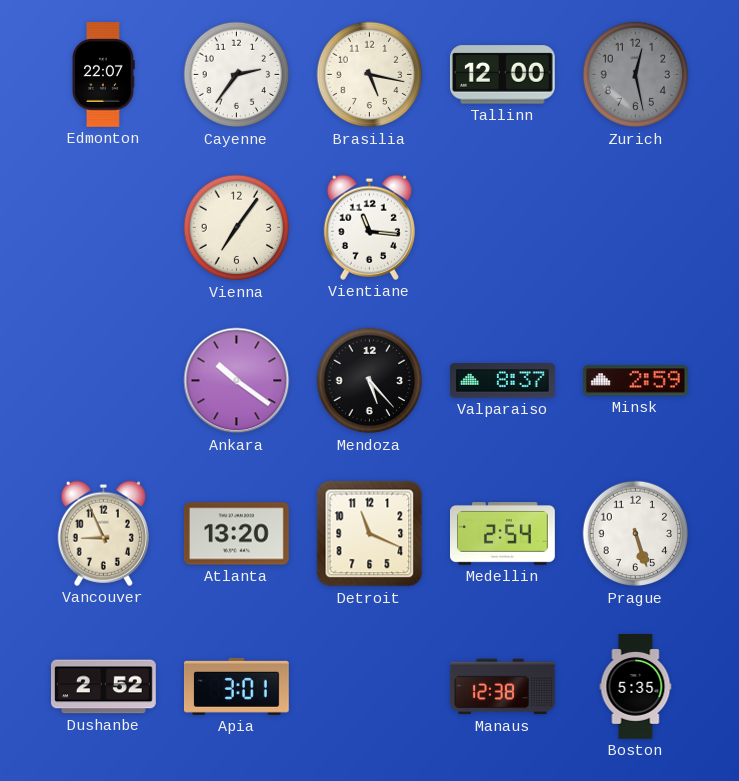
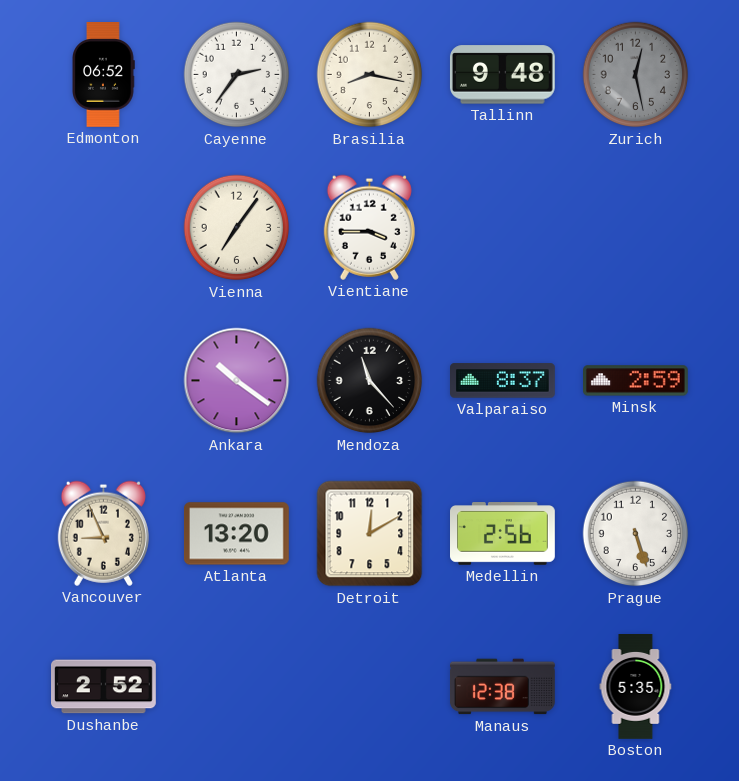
Edmonton: 22:07 -> 06:52 (103, 75)
Brasilia: 5:17 -> 8:17 (370, 75)
Tallinn: 12:00 -> 9:48 (502, 75)
Vientiane: 11:16 -> 3:45 (369, 227)
Mendoza: 5:23 -> 11:23 (370, 381)
Detroit: 11:19 -> 12:10 (370, 534)
Medellin: 2:54 -> 2:56 (503, 534)
Apia: 3:01 -> none (237, 686)
